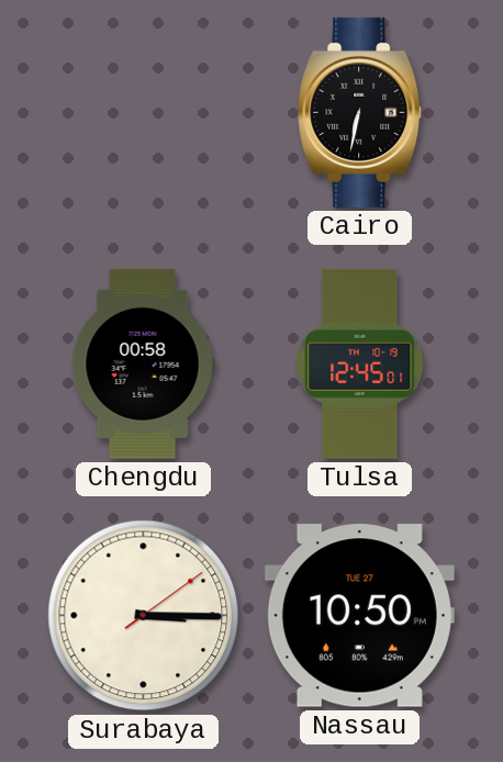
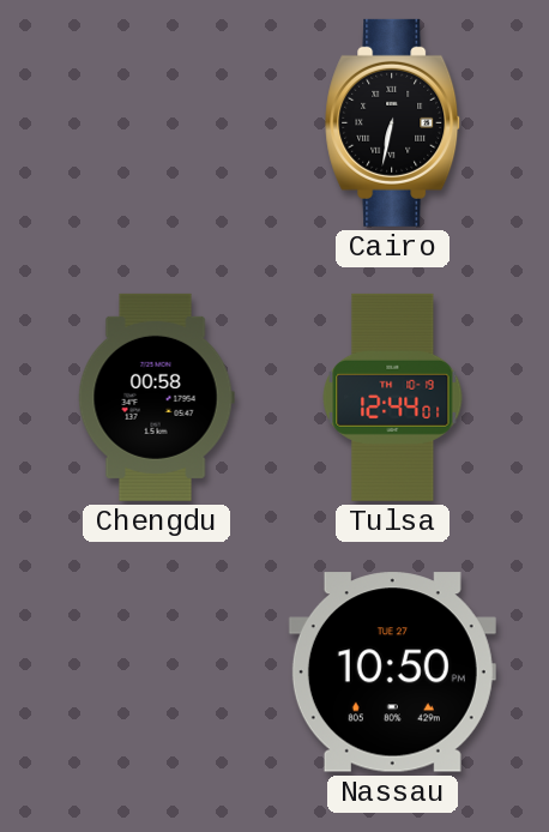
Tulsa: 12:45 -> 12:44 (393, 397)
Surabaya: 3:15 -> none (144, 616)
